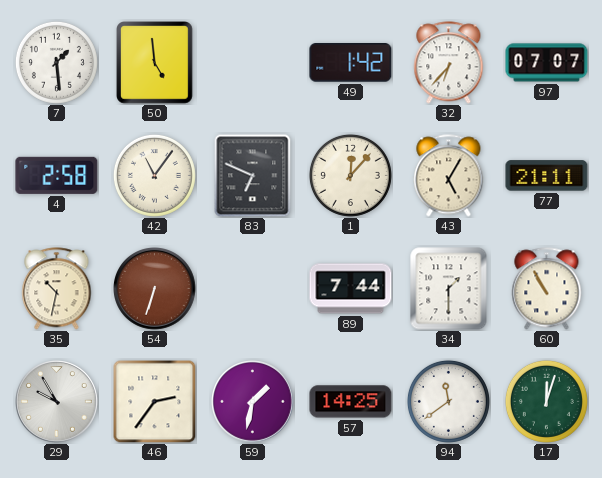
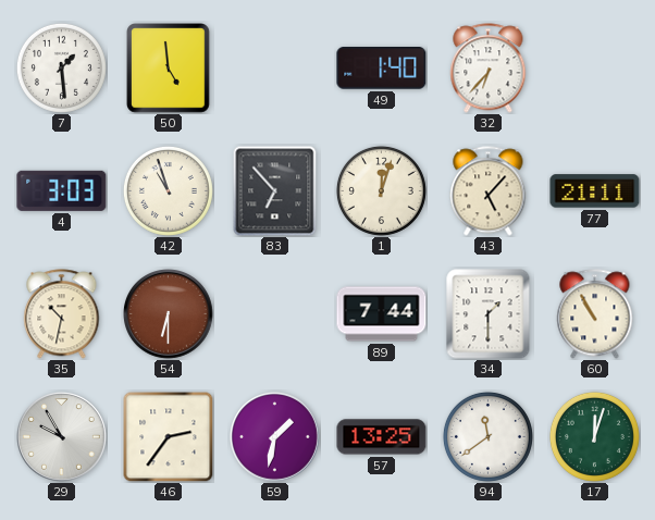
49: 1:42 -> 1:40 (382, 69)
97: 07:07 -> none (547, 63)
4: 2:58 -> 3:03 (62, 190)
42: 11:06 -> 10:57 (168, 190)
83: 6:49 -> 6:53 (275, 190)
1: 12:07 -> 12:03 (381, 190)
43: 5:05 -> 5:07 (489, 191)
54: 6:33 -> 6:30 (169, 314)
57: 14:25 -> 13:25 (382, 437)
